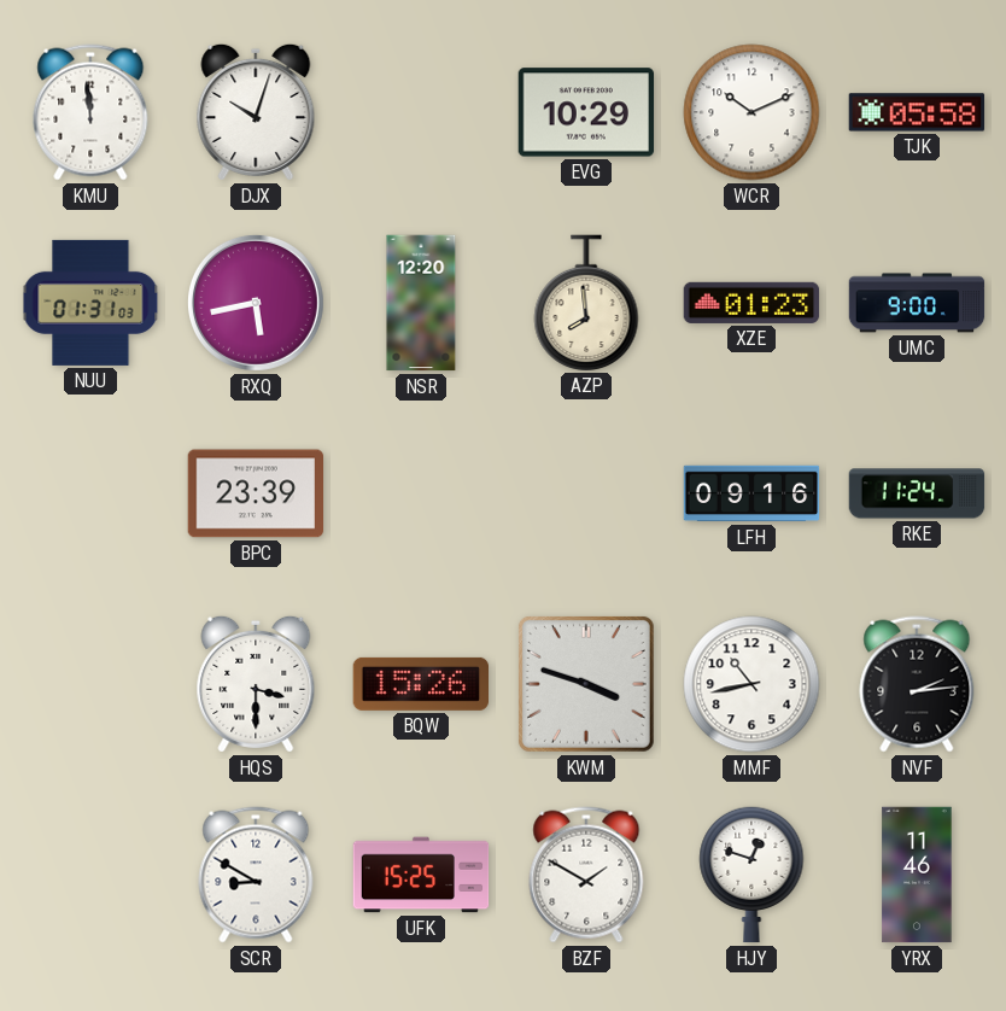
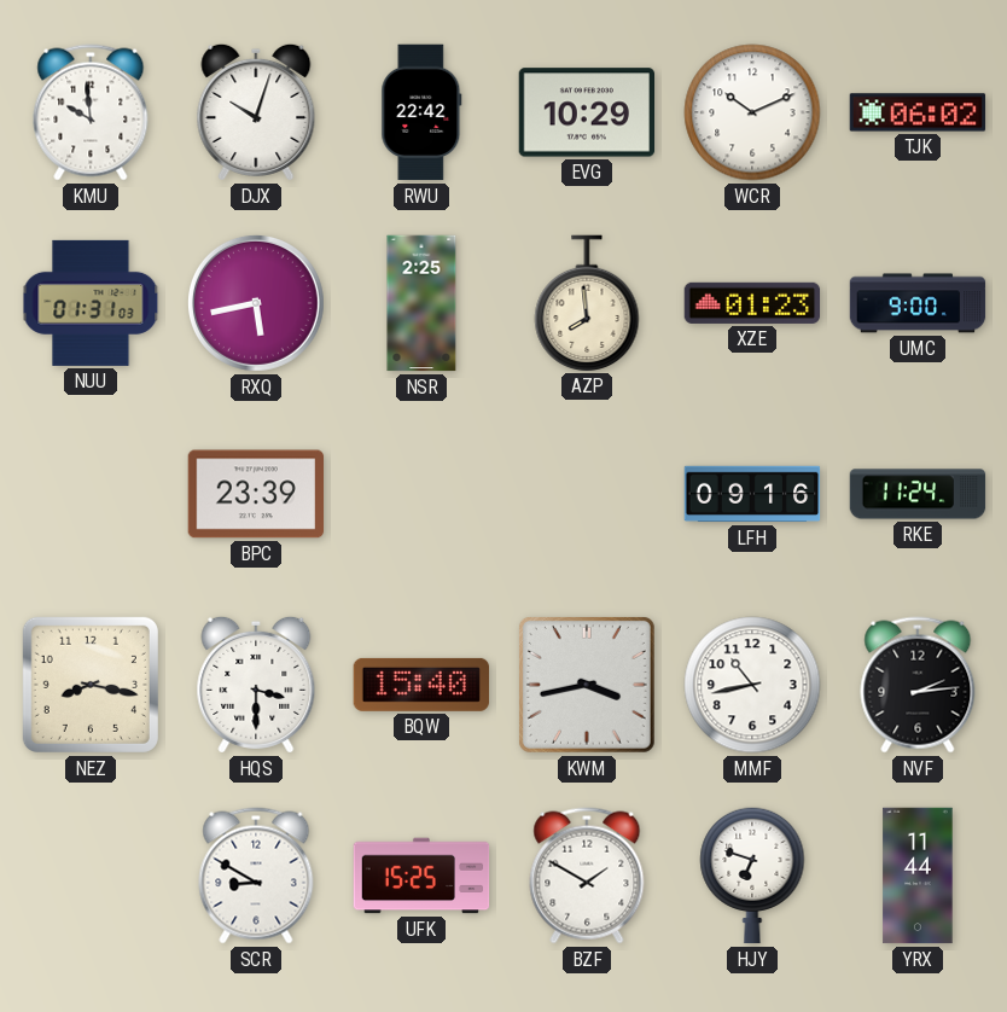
KMU: 11:59 -> 9:59 (91, 112)
RWU: none -> 22:42 (421, 112)
TJK: 05:58 -> 06:02 (918, 112)
NSR: 12:20 -> 2:25 (421, 303)
NEZ: none -> 8:17 (91, 685)
BQW: 15:26 -> 15:40 (420, 685)
KWM: 3:48 -> 3:43 (587, 685)
HJY: 12:48 -> 6:48 (752, 876)
YRX: 11:46 -> 11:44 (918, 876)
